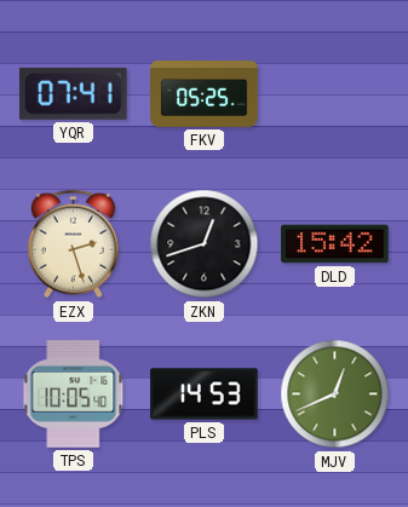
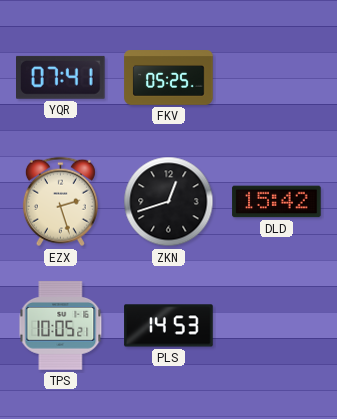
TPS: 10:05:40 -> 10:05:21 (61, 326)
MJV: 12:41 -> none (335, 394)
